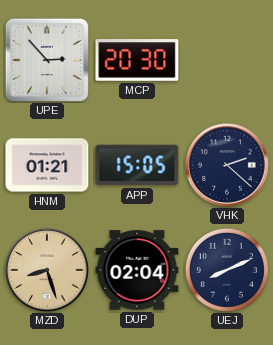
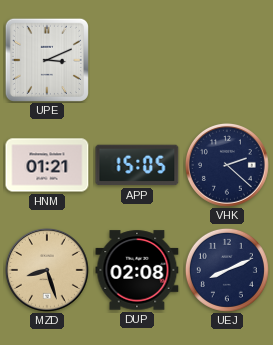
UPE: 2:53 -> 3:11 (47, 60)
MCP: 20:30 -> none (137, 60)
DUP: 02:04 -> 02:08 (137, 270)
